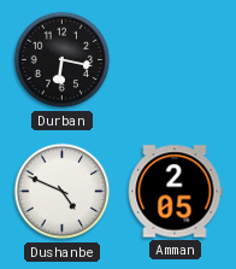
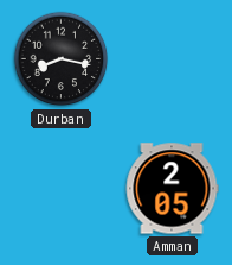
Durban: 6:17 -> 8:17 (62, 59)
Dushanbe: 4:49 -> none (63, 192)
